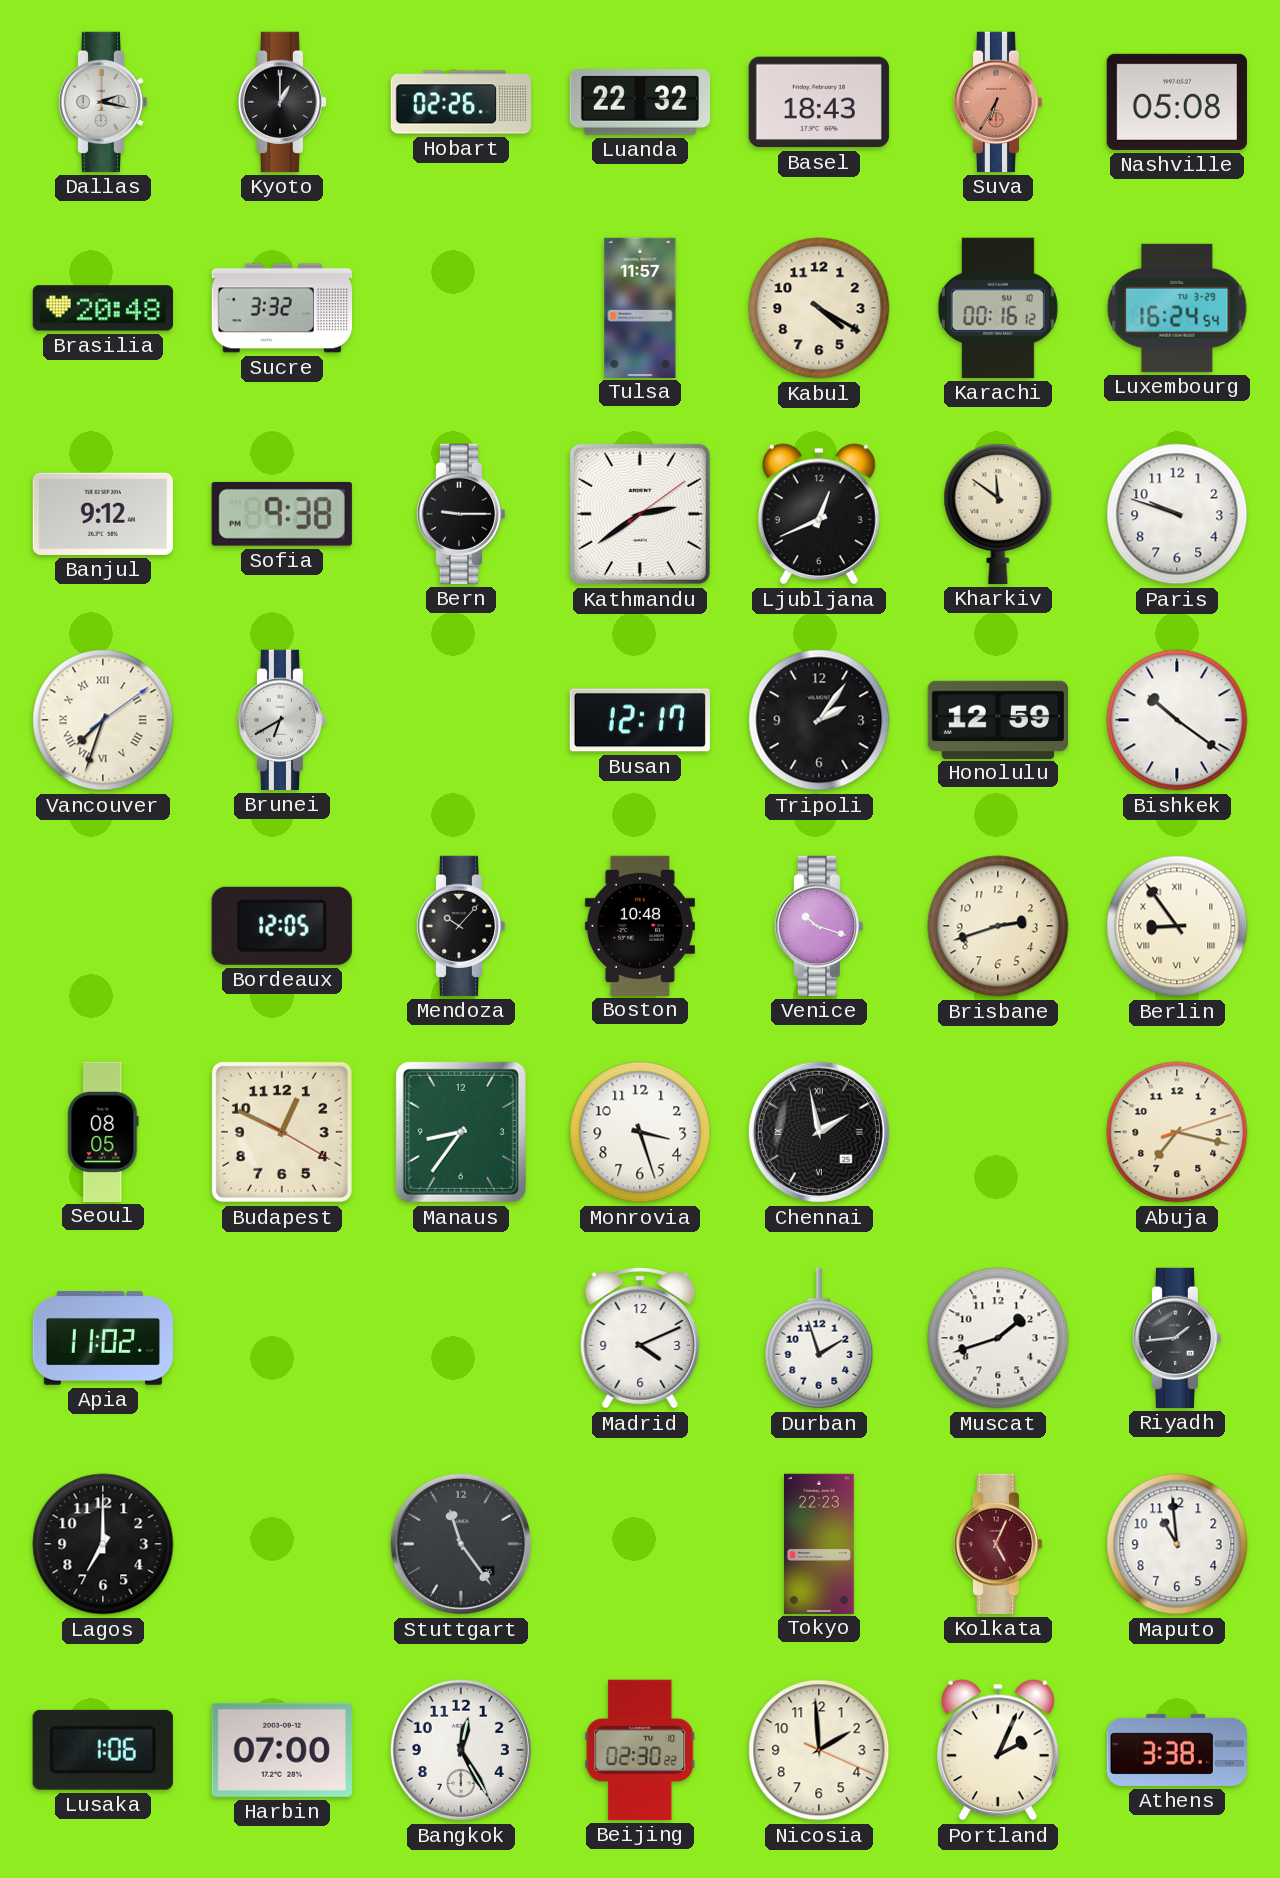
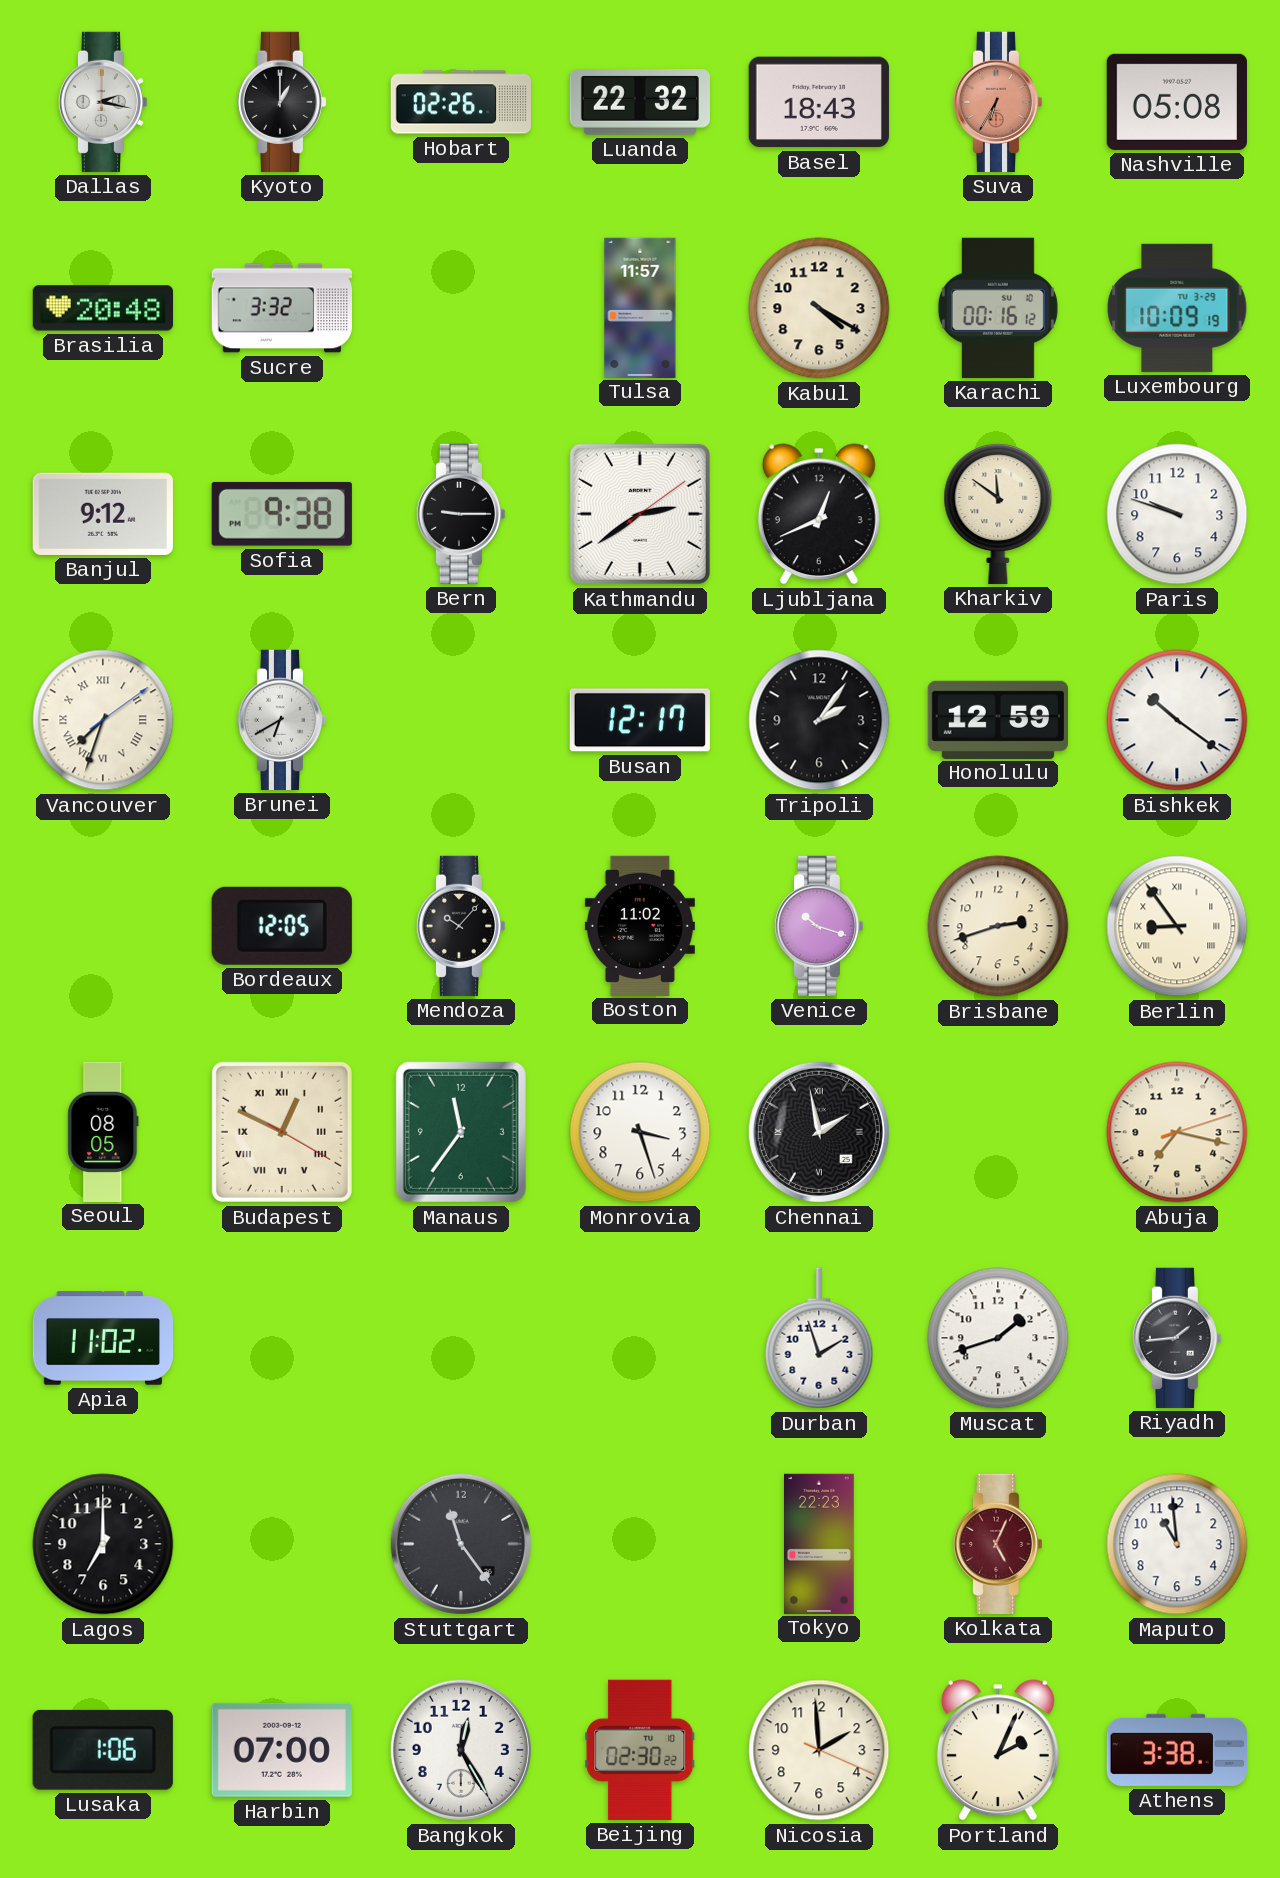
Luxembourg: 16:24 -> 10:09 (1177, 308)
Boston: 10:48 -> 11:02 (640, 925)
Budapest numerals: Arabic -> Roman (282, 1132)
Manaus: 8:36 -> 11:36 (461, 1132)
Madrid: 4:11 -> none (640, 1338)
